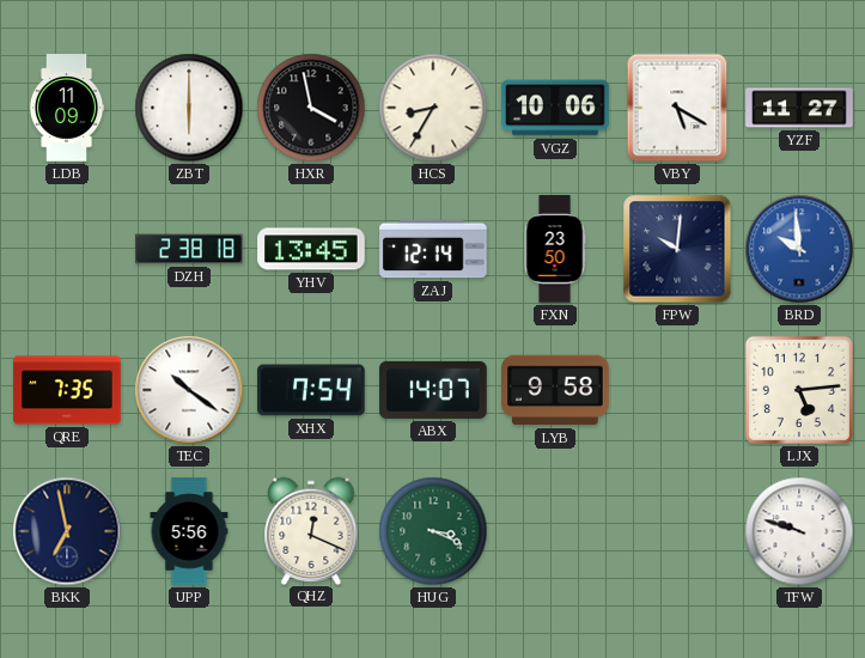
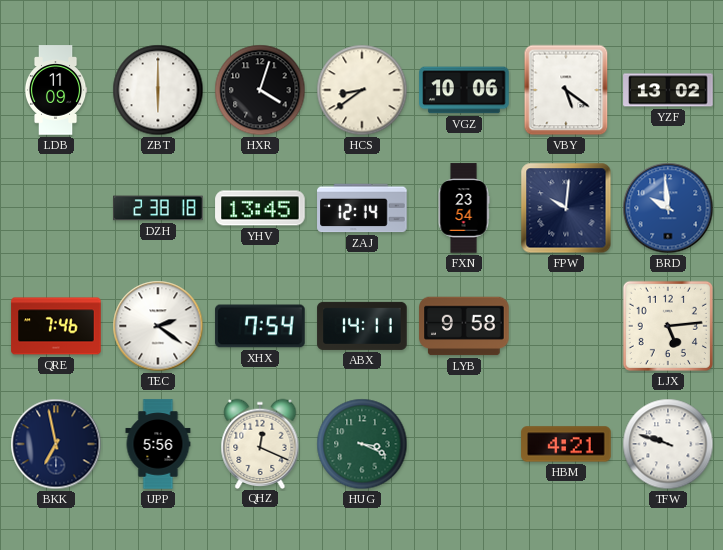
HXR: 3:58 -> 4:03 (260, 90)
HCS: 8:35 -> 8:39 (362, 90)
VBY: 5:20 -> 5:21 (566, 90)
YZF: 11:27 -> 13:02 (668, 90)
FXN: 23:50 -> 23:54 (464, 208)
QRE: 7:35 -> 7:46 (56, 326)
TEC: 10:21 -> 2:21 (158, 326)
ABX: 14:07 -> 14:11 (362, 326)
HBM: none -> 4:21 (566, 444)
